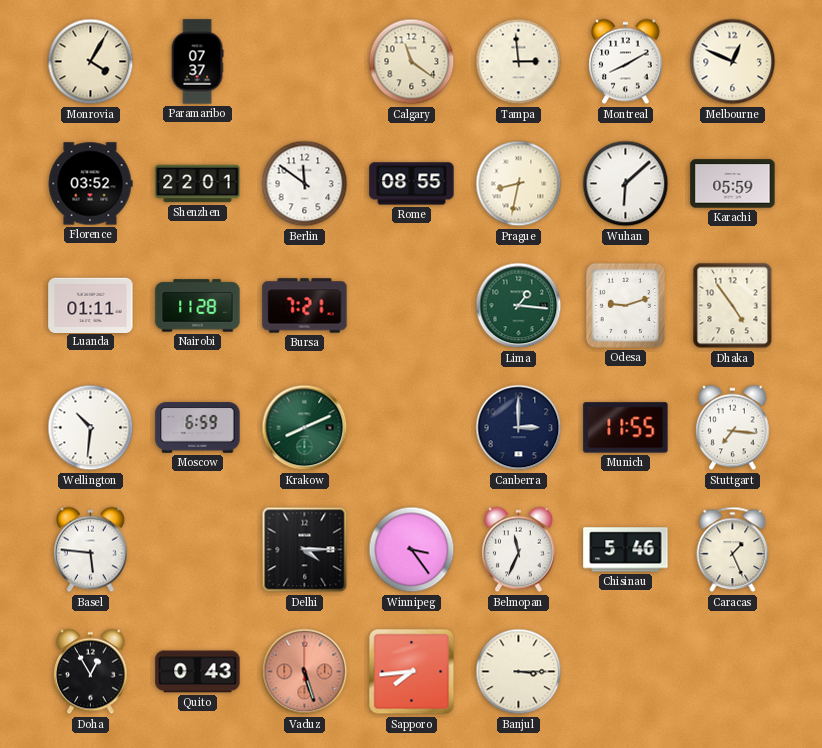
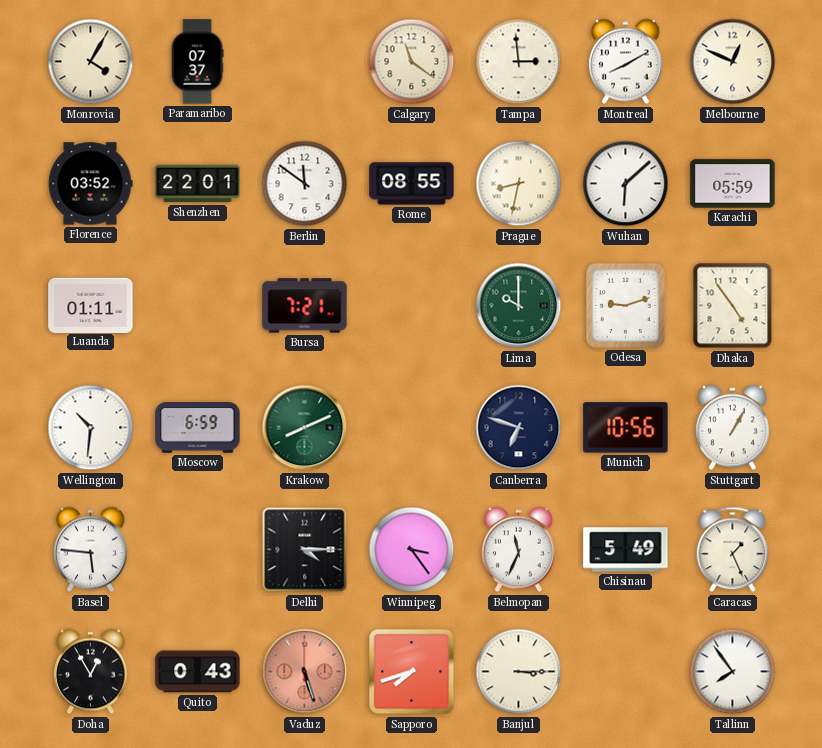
Nairobi: 11:28 -> none (198, 306)
Lima: 1:16 -> 10:00 (519, 306)
Canberra: 3:00 -> 6:48 (519, 428)
Munich: 11:55 -> 10:56 (626, 428)
Stuttgart: 7:16 -> 1:05 (733, 428)
Chisinau: 5:46 -> 5:49 (626, 550)
Sapporo: 7:44 -> 7:42 (412, 672)
Tallinn: none -> 7:54 (733, 672)
